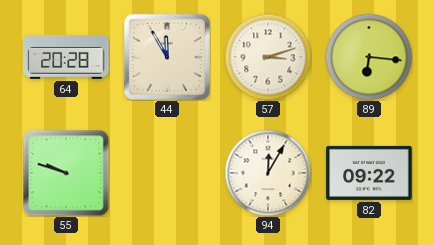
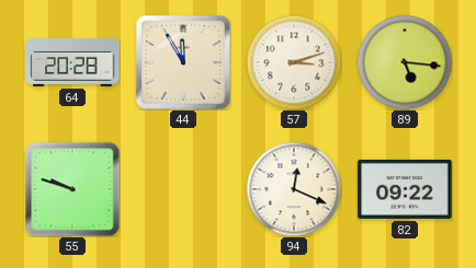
89: 6:16 -> 5:16 (405, 62)
94: 12:05 -> 12:19 (294, 189)
